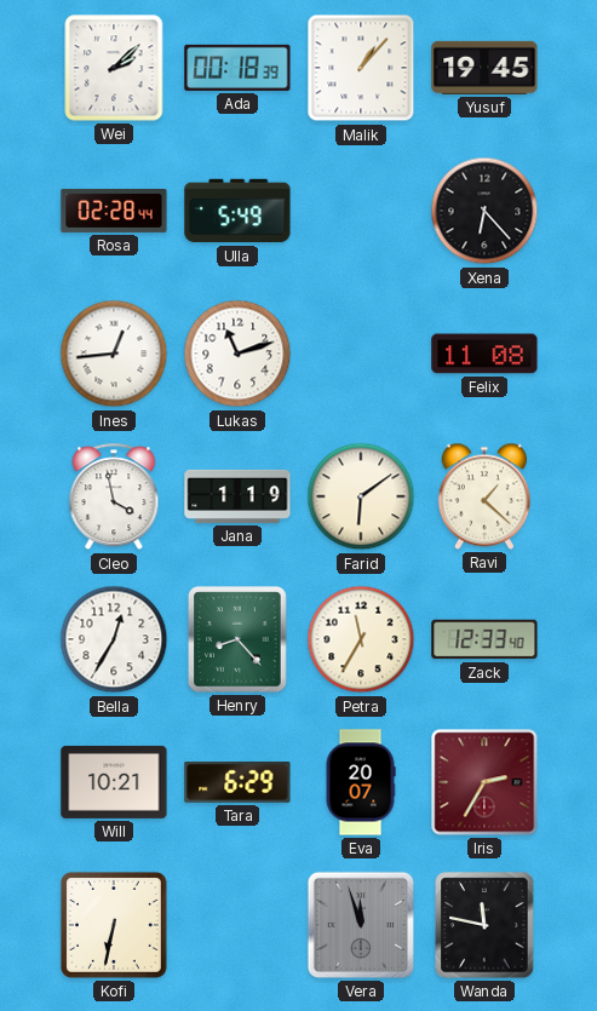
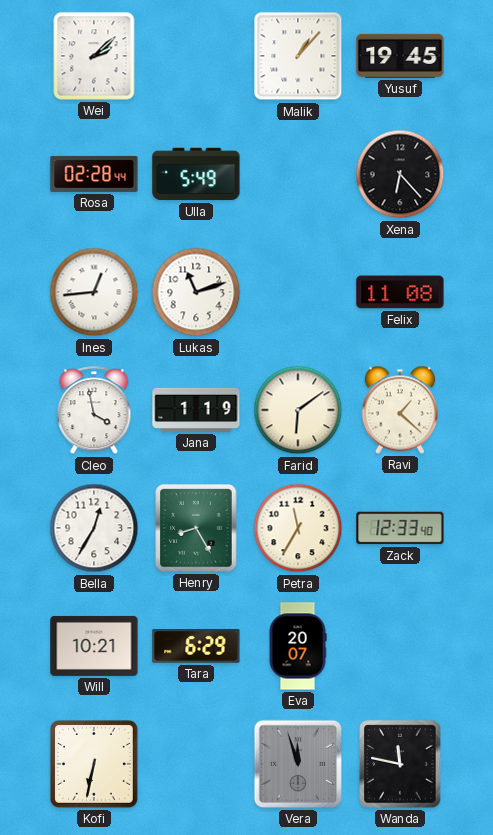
Ada: 00:18 -> none (237, 68)
Henry: 8:23 -> 8:25 (196, 528)
Iris: 2:35 -> none (484, 782)
